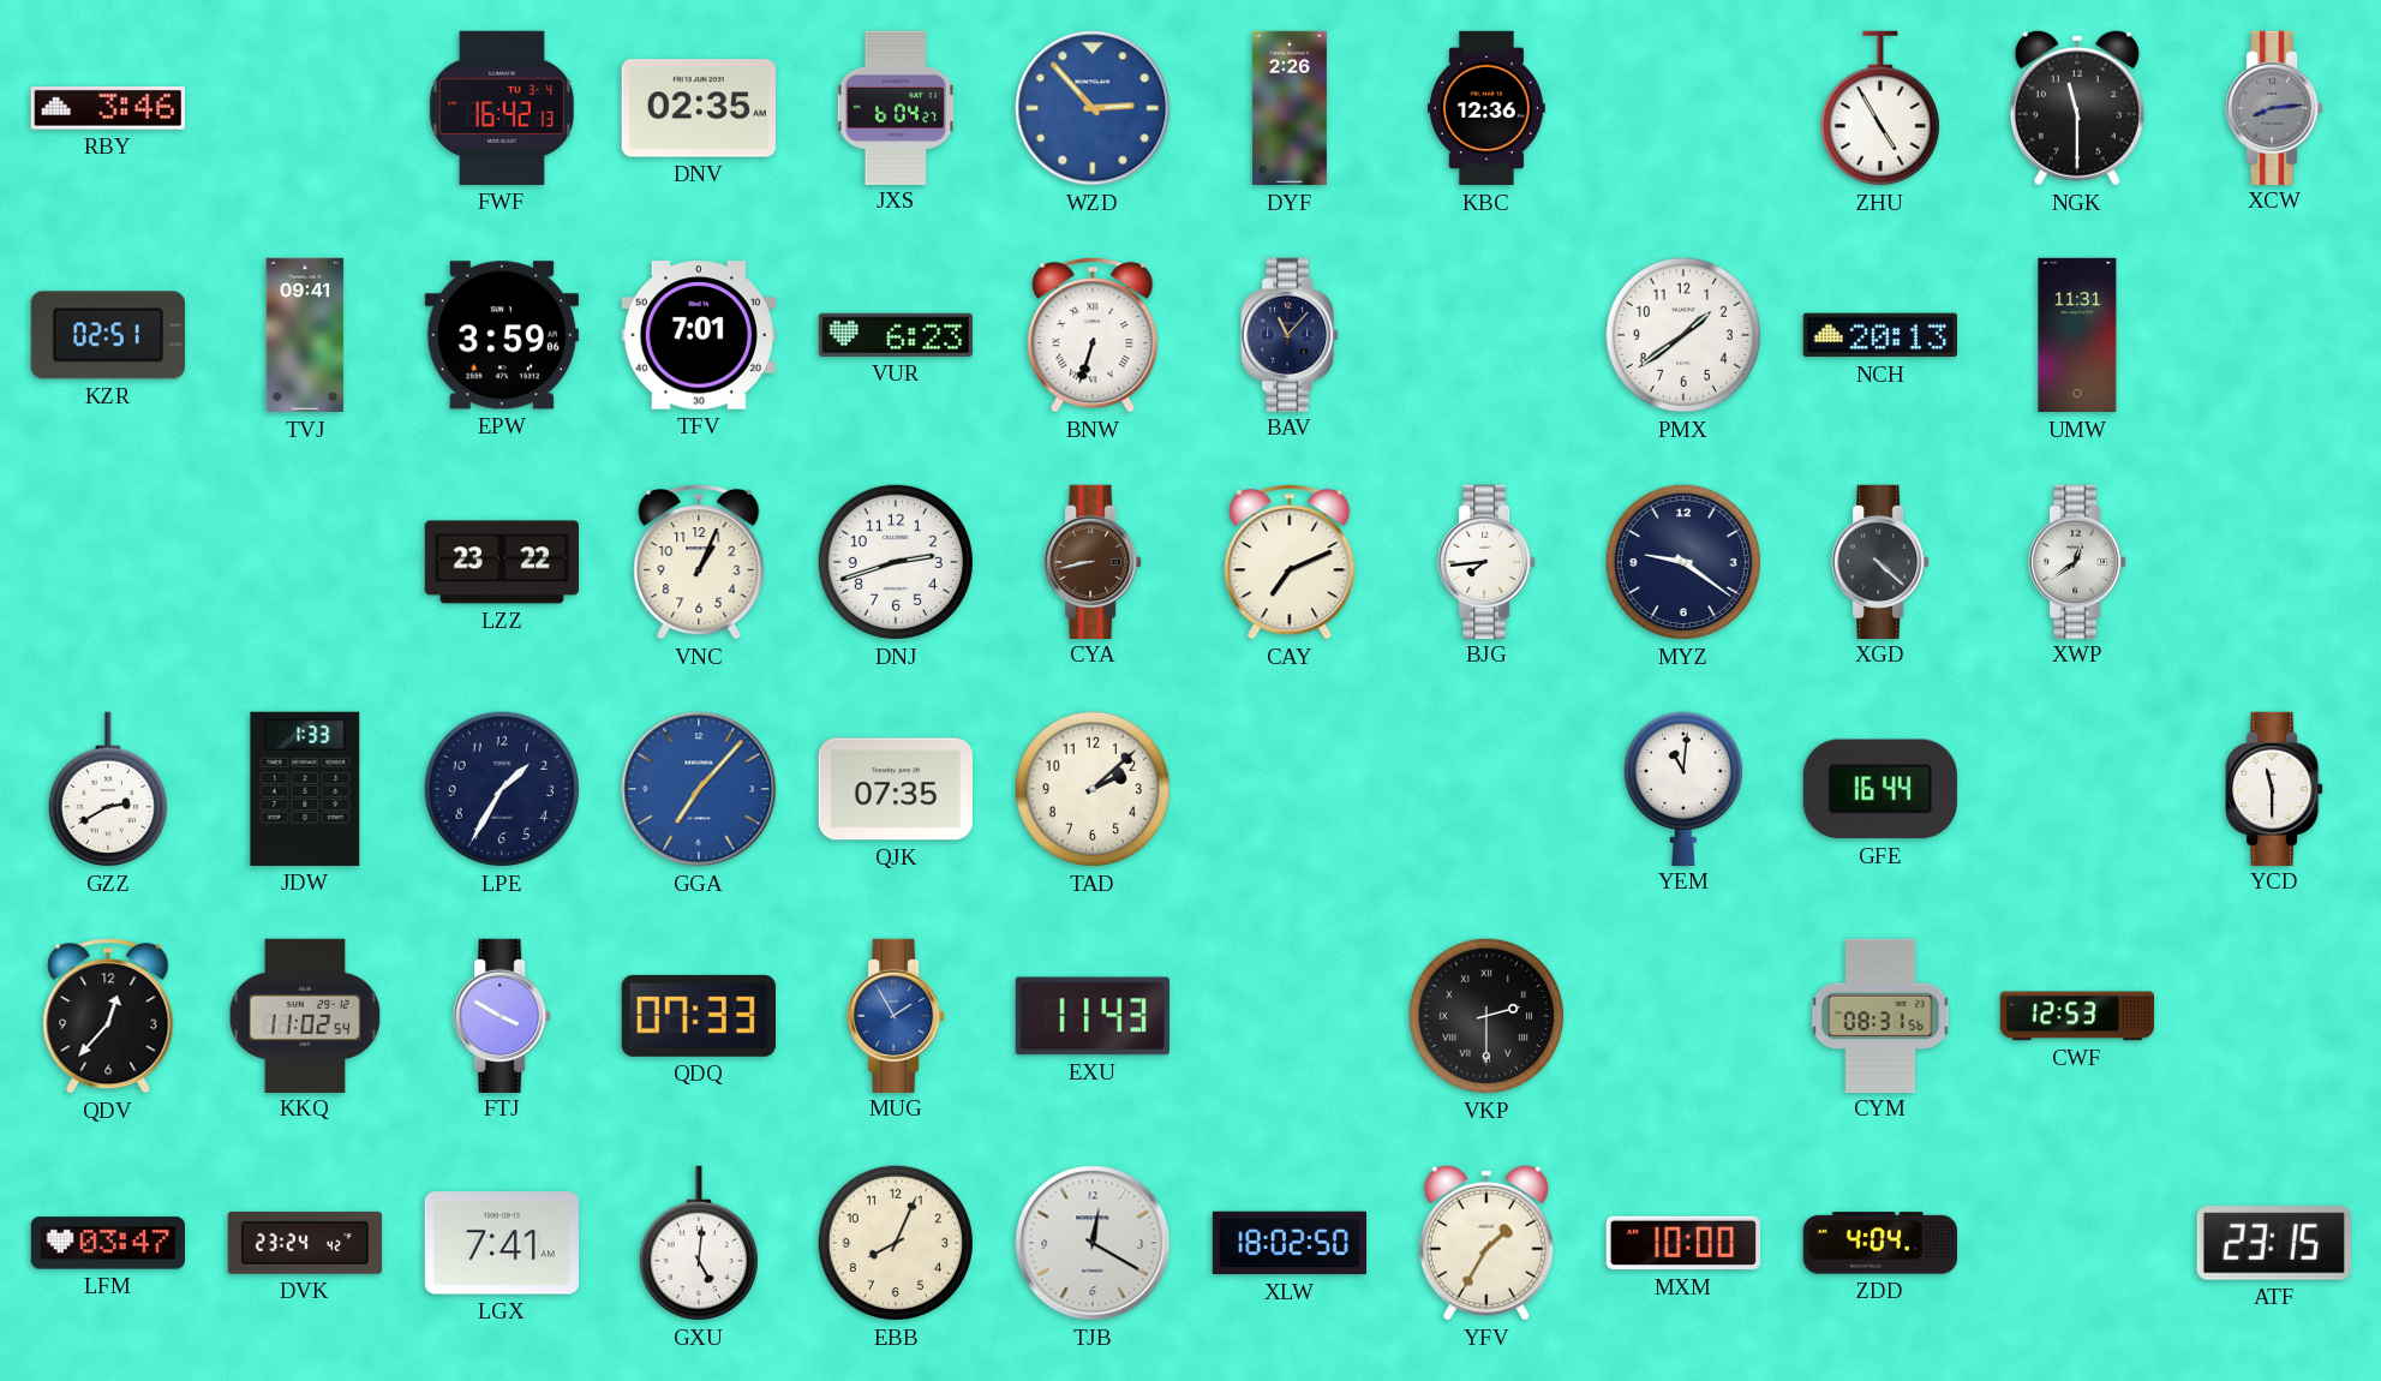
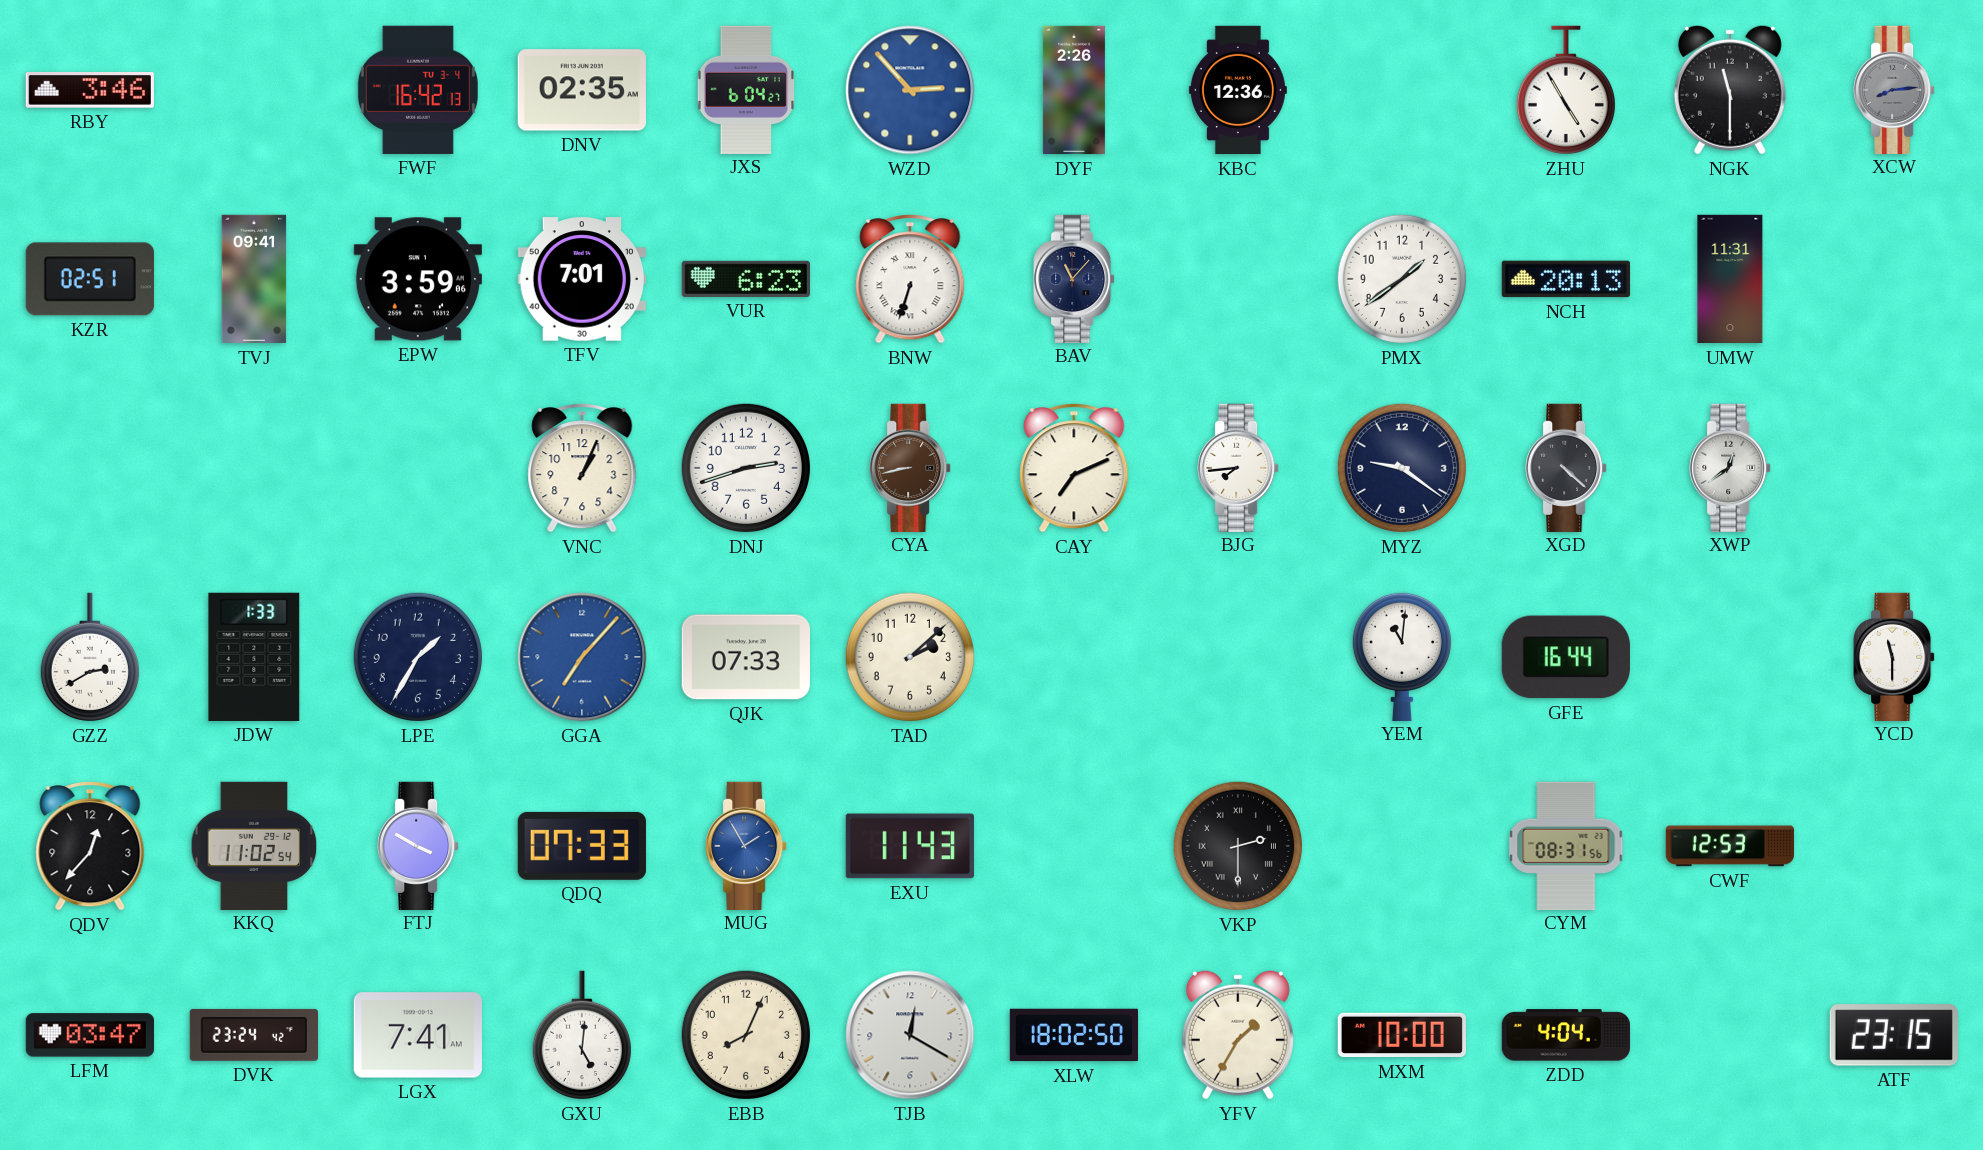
LZZ: 23:22 -> none (501, 562)
QJK: 07:35 -> 07:33 (746, 657)
